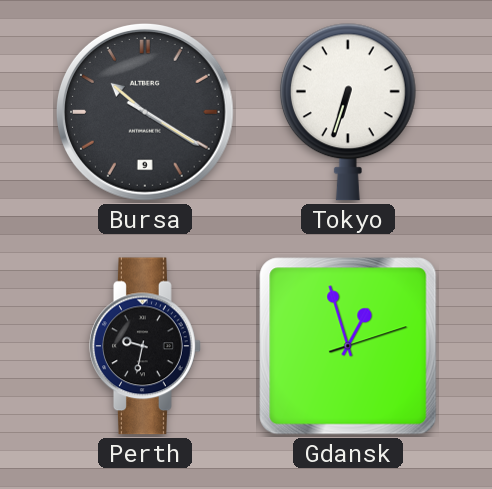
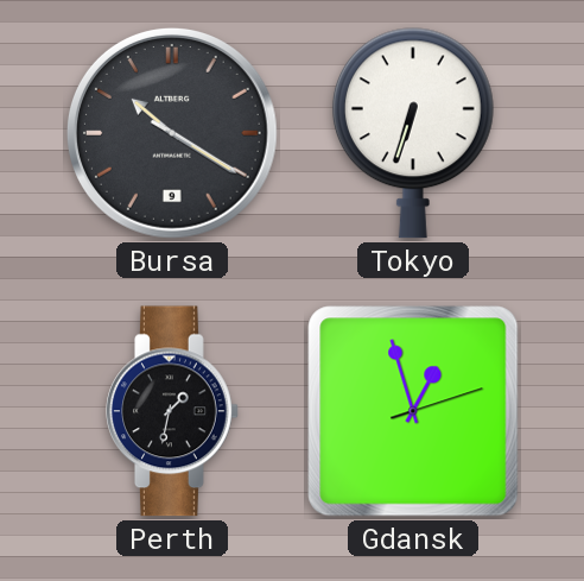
Perth: 9:32 -> 1:32 (172, 411)
